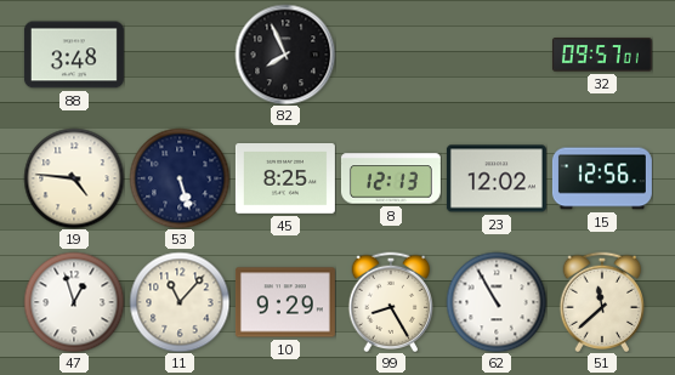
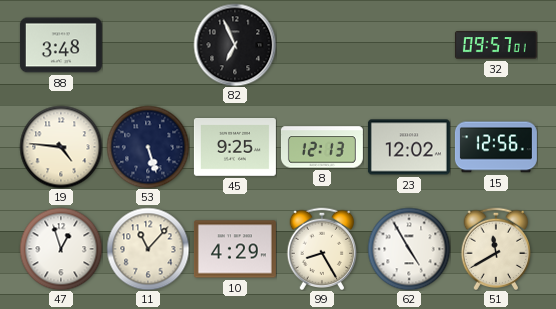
82: 7:56 -> 6:56 (235, 45)
45: 8:25 -> 9:25 (235, 147)
10: 9:29 -> 4:29 (235, 249)
62: 10:55 -> 4:55 (409, 249)
51: 11:38 -> 11:40 (496, 248)
